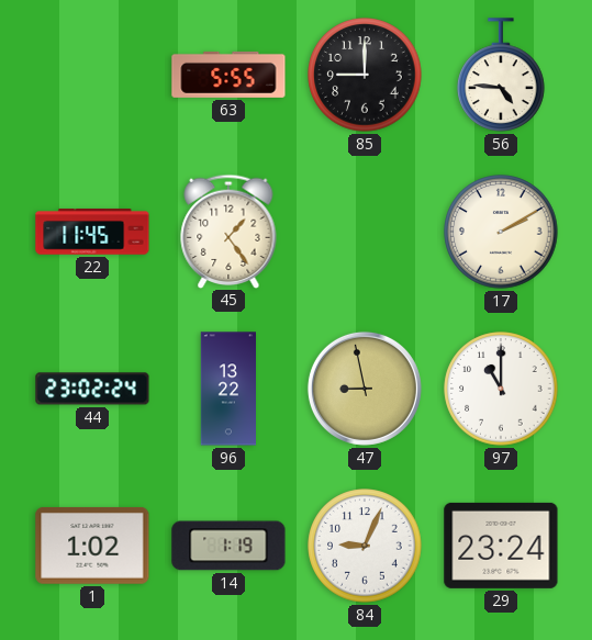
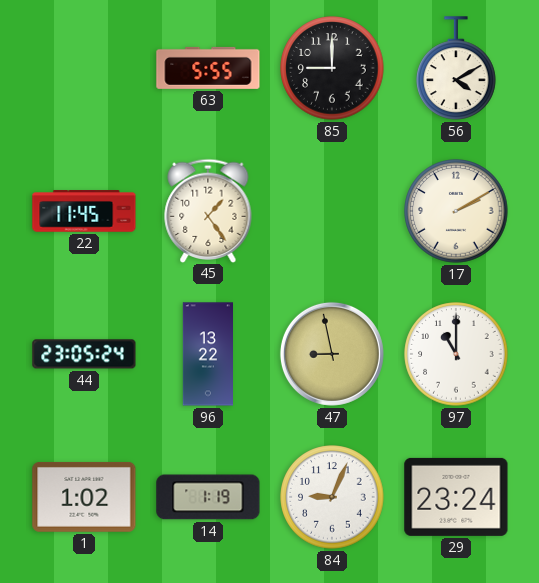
56: 4:46 -> 4:10 (456, 68)
44: 23:02 -> 23:05 (84, 354)
